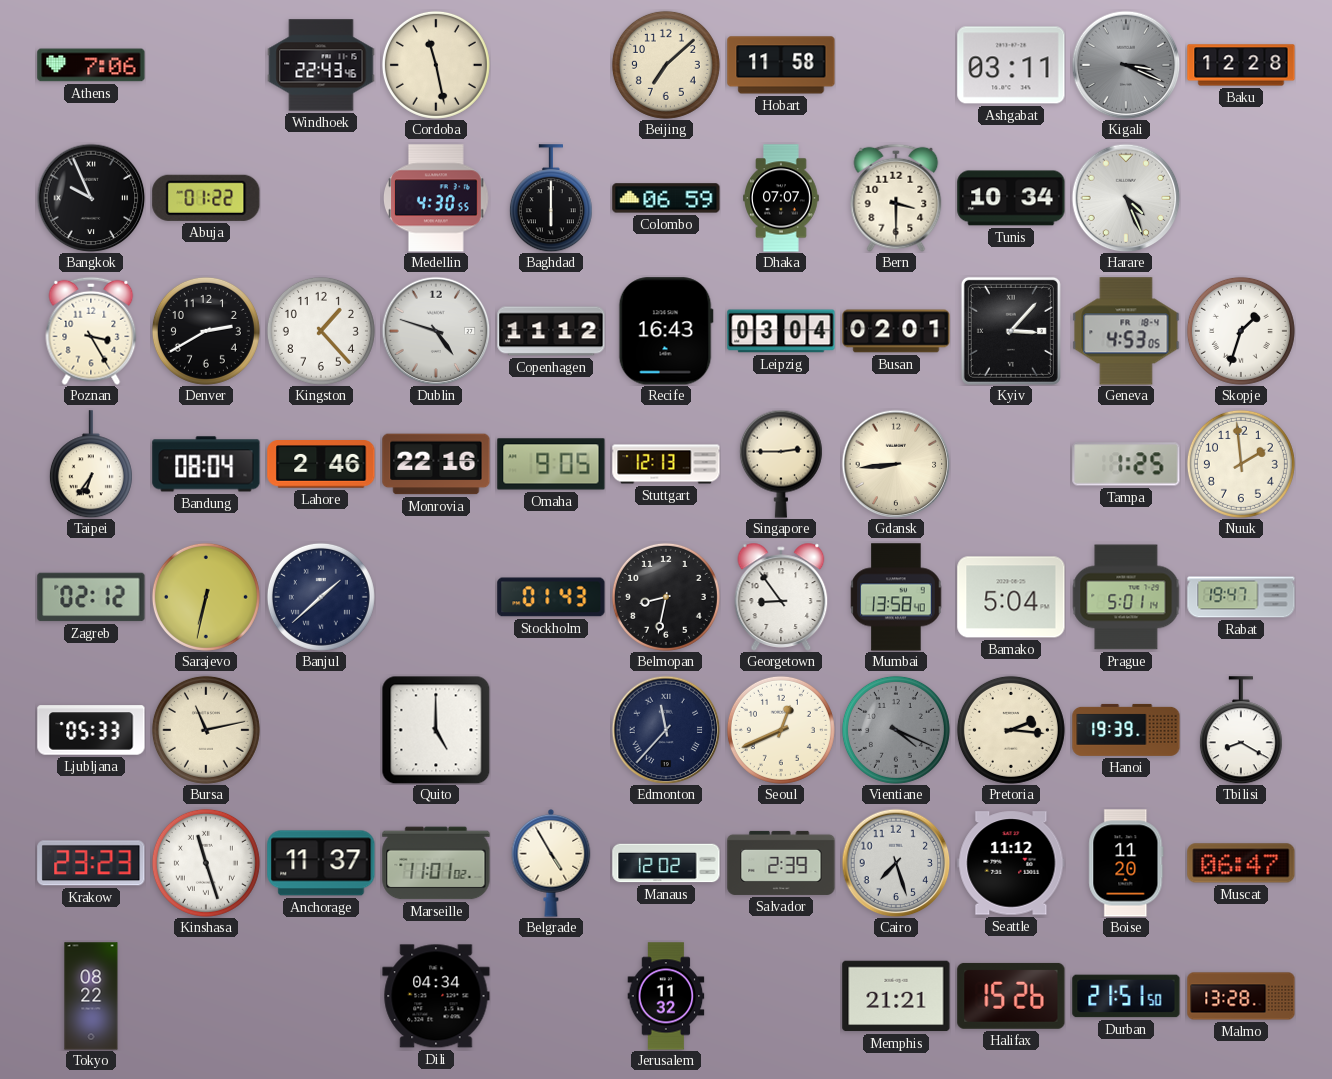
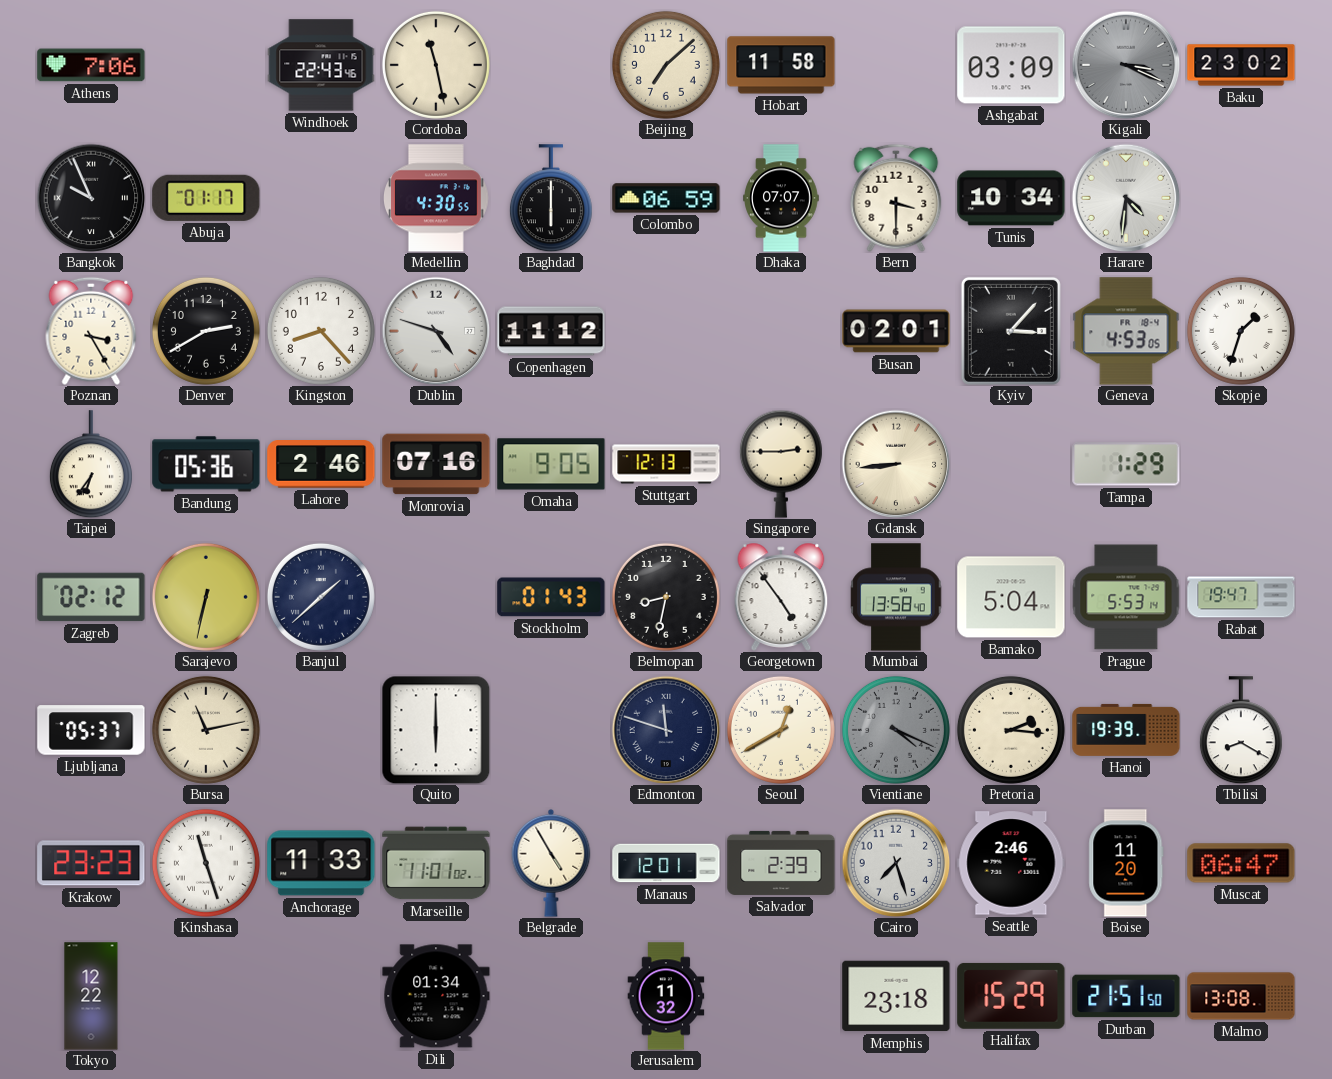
Ashgabat: 03:11 -> 03:09 (1011, 65)
Baku: 12:28 -> 23:02 (1241, 65)
Abuja: 01:22 -> 01:17 (206, 198)
Harare: 4:26 -> 4:31 (1126, 198)
Kingston: 1:23 -> 8:23 (321, 331)
Recife: 16:43 -> none (666, 331)
Leipzig: 03:04 -> none (781, 331)
Bandung: 08:04 -> 05:36 (206, 464)
Monrovia: 22:16 -> 07:16 (436, 464)
Tampa: 1:25 -> 1:29 (1126, 464)
Nuuk: 1:59 -> none (1241, 464)
Georgetown: 8:54 -> 4:54 (781, 597)
Prague: 5:01 -> 5:53 (1126, 597)
Ljubljana: 05:33 -> 05:37 (91, 730)
Quito: 5:00 -> 6:00 (436, 730)
Edmonton: 11:37 -> 11:48 (666, 730)
Seoul: 12:41 -> 12:40 (781, 730)
Anchorage: 11:37 -> 11:33 (321, 863)
Manaus: 12:02 -> 12:01 (666, 863)
Seattle: 11:12 -> 2:46 (1011, 863)
Tokyo: 08:22 -> 12:22 (91, 996)
Dili: 04:34 -> 01:34 (436, 996)
Memphis: 21:21 -> 23:18 (896, 996)
Halifax: 15:26 -> 15:29 (1011, 996)
Malmo: 13:28 -> 13:08 (1241, 996)
